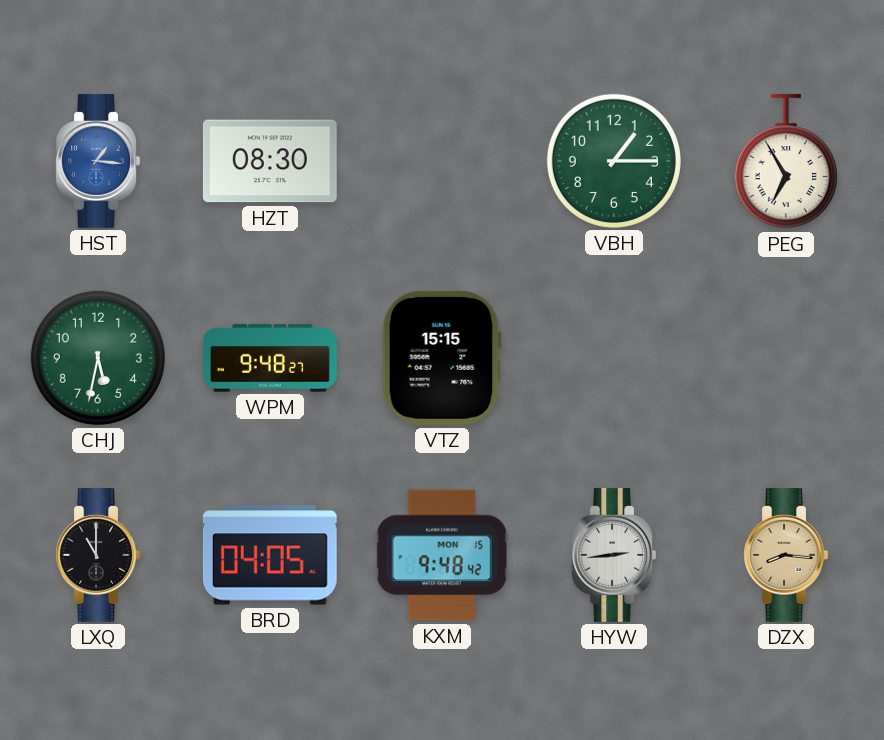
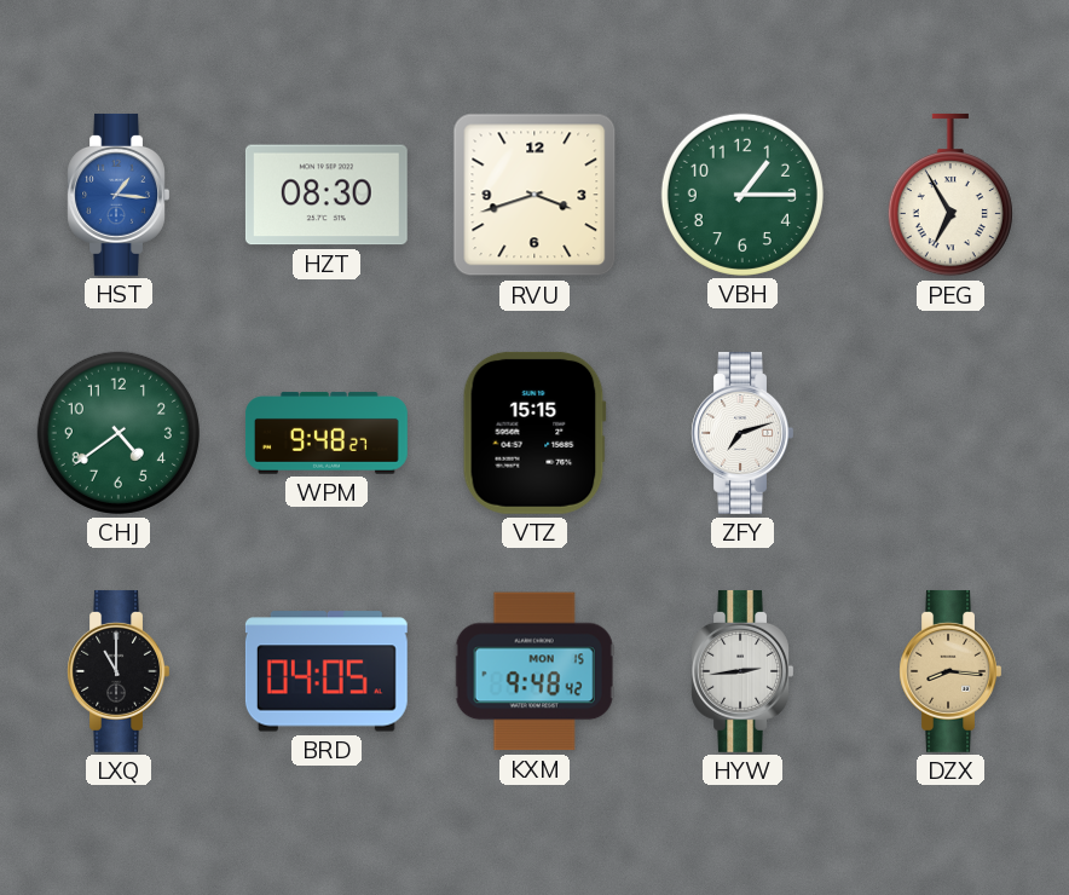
RVU: none -> 3:42 (534, 195)
CHJ: 5:32 -> 4:39 (119, 433)
ZFY: none -> 7:12 (742, 433)
